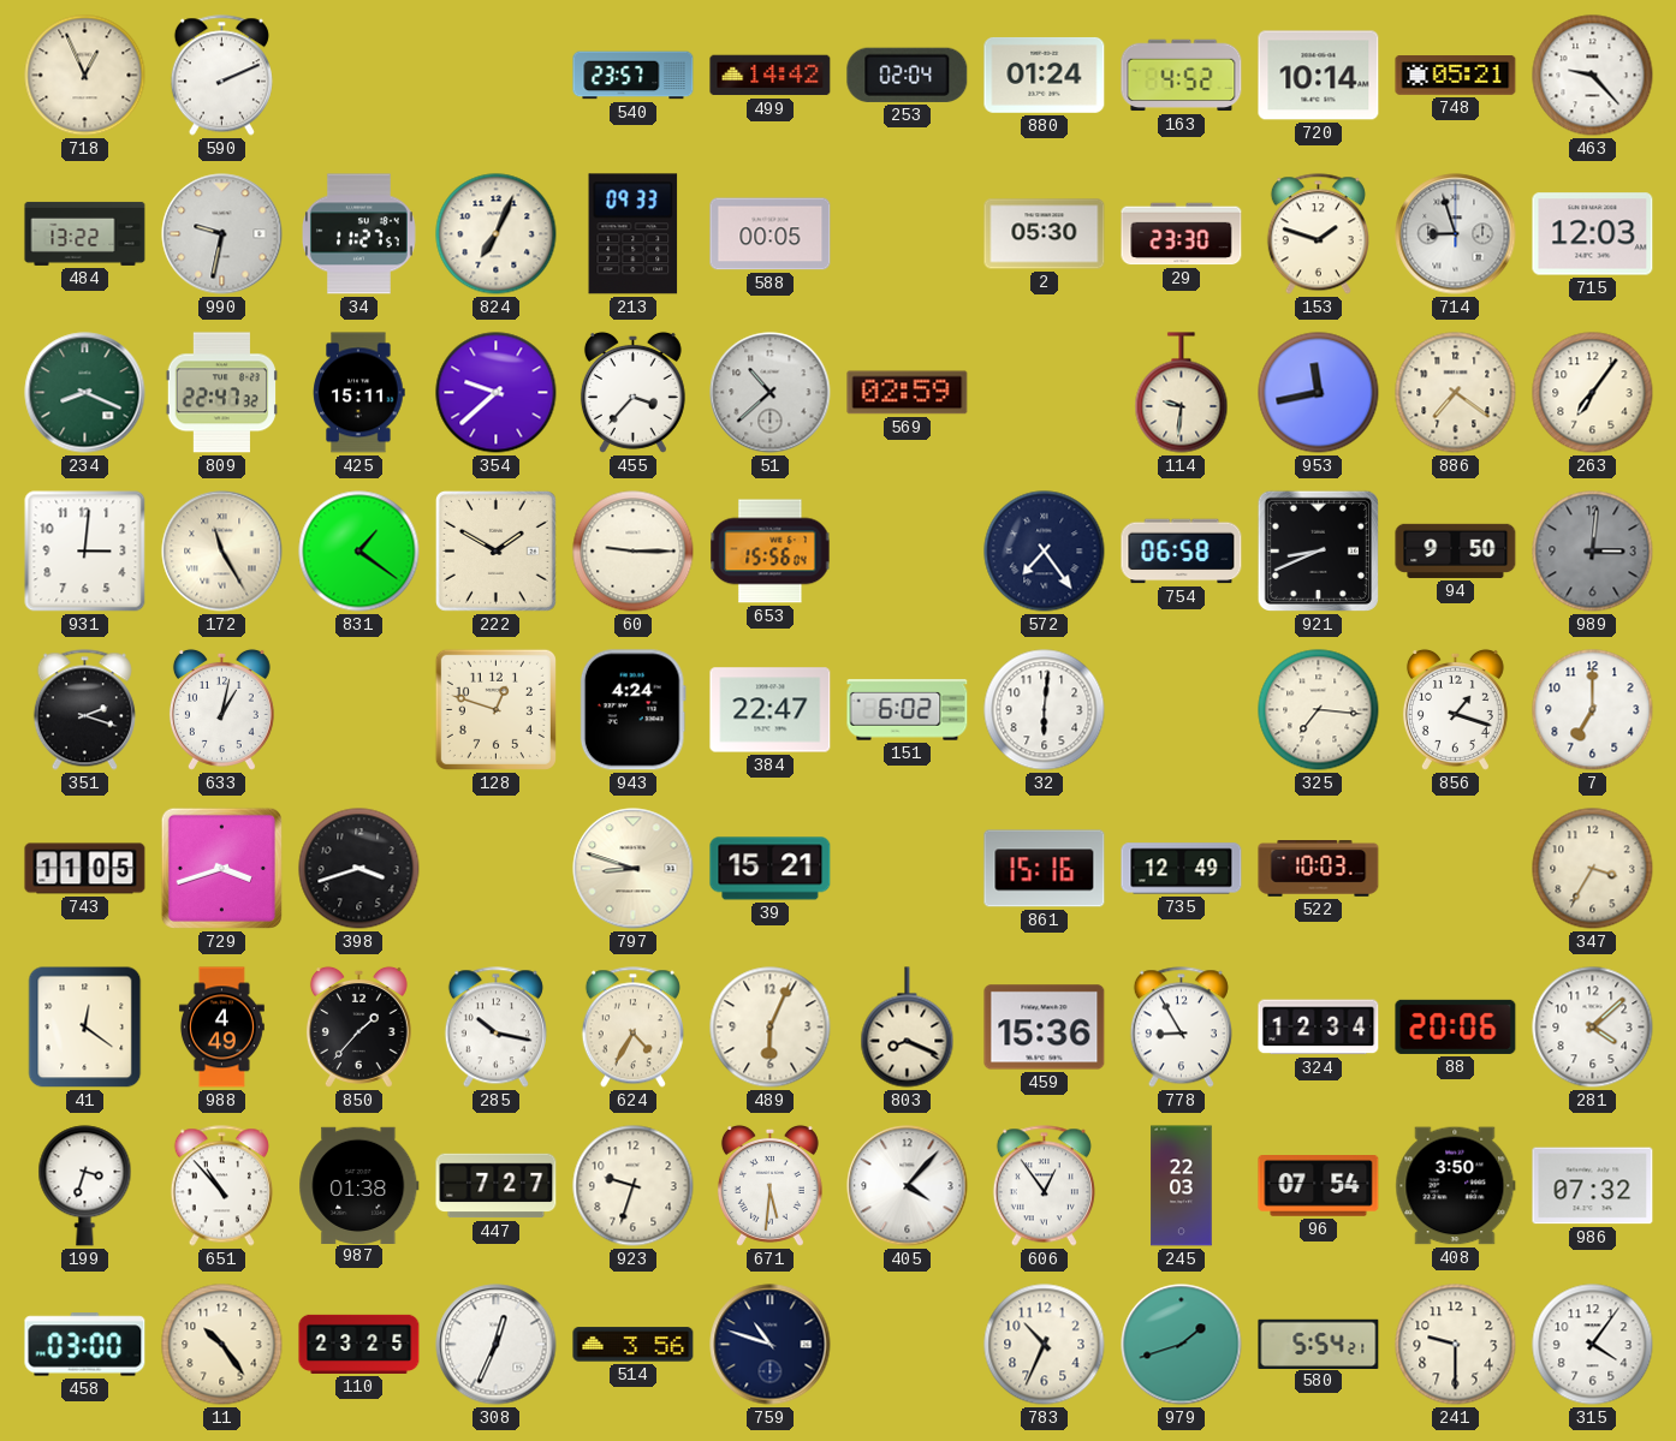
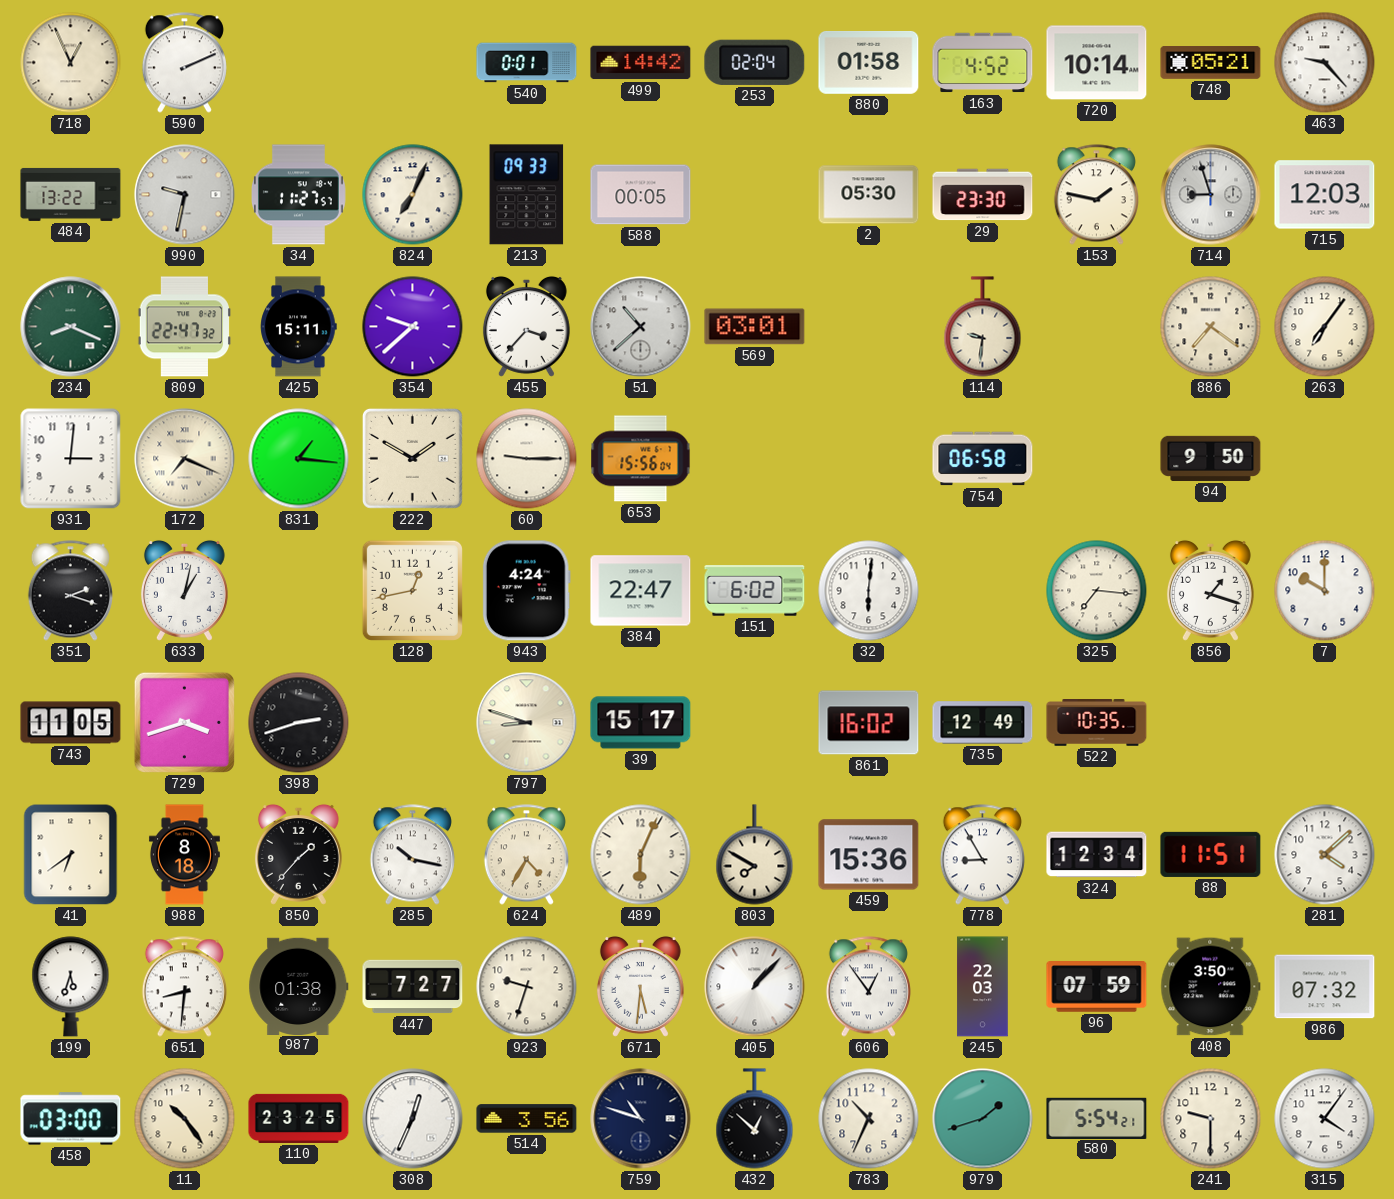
540: 23:57 -> 0:01 (527, 63)
880: 01:24 -> 01:58 (869, 62)
153: 1:48 -> 1:47 (1096, 195)
569: 02:59 -> 03:01 (755, 327)
953: 11:43 -> none (1319, 393)
172: 11:25 -> 7:19 (185, 459)
831: 1:21 -> 1:16 (299, 459)
572: 7:24 -> none (1045, 552)
921: 8:41 -> none (1318, 550)
989: 3:01 -> none (1593, 552)
128: 12:48 -> 12:43 (412, 590)
7: 7:00 -> 10:00 (1325, 591)
398: 3:42 -> 2:42 (299, 723)
39: 15:21 -> 15:17 (641, 723)
861: 15:16 -> 16:02 (869, 723)
522: 10:03 -> 10:35 (1097, 723)
347: 3:35 -> none (1593, 869)
41: 12:21 -> 6:39 (71, 855)
988: 4:49 -> 8:18 (184, 855)
803: 8:19 -> 7:50 (755, 855)
88: 20:06 -> 11:51 (1211, 854)
199: 3:33 -> 5:33 (71, 987)
651: 10:53 -> 8:31 (184, 987)
405: 4:07 -> 1:07 (755, 987)
96: 07:54 -> 07:59 (1097, 987)
432: none -> 12:52 (755, 1119)
